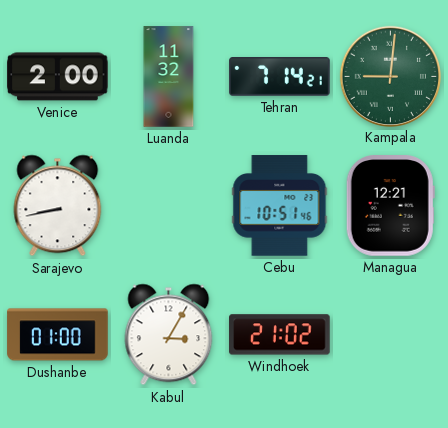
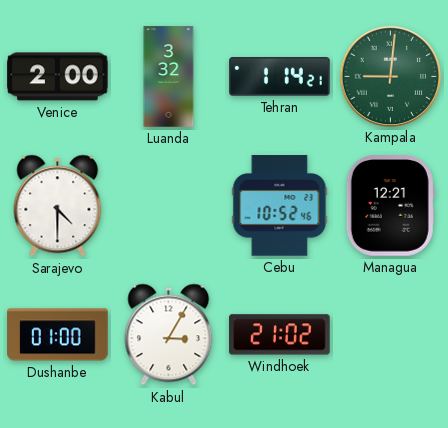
Luanda: 11:32 -> 3:32 (169, 77)
Tehran: 7:14 -> 1:14 (280, 77)
Sarajevo: 8:43 -> 4:30 (58, 206)
Cebu: 10:51 -> 10:52 (280, 206)
